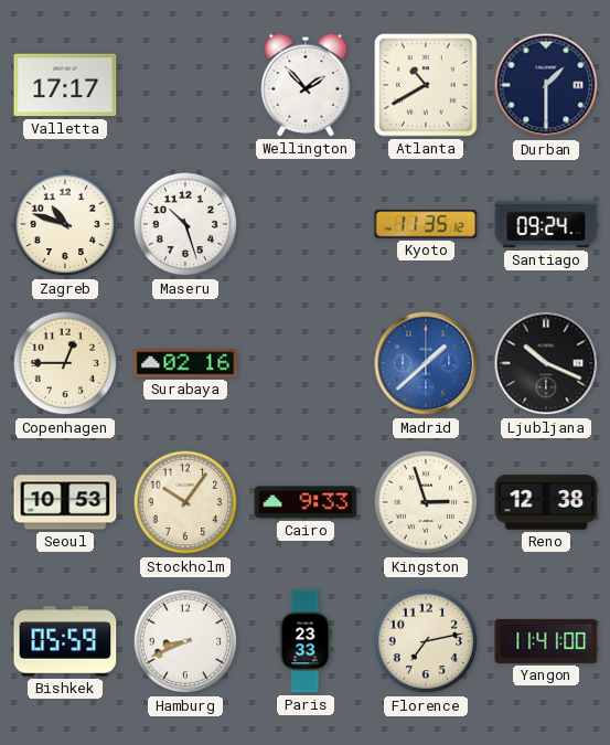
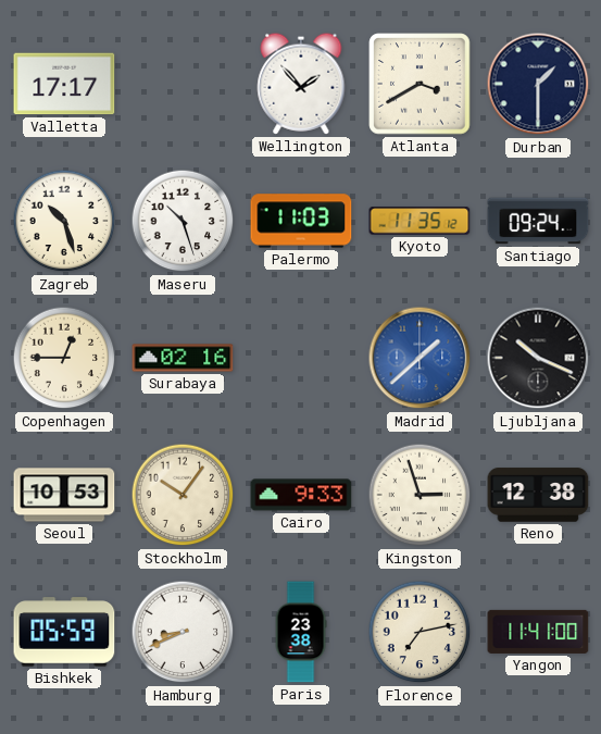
Atlanta: 10:40 -> 3:40 (420, 84)
Zagreb: 10:48 -> 10:27 (64, 221)
Palermo: none -> 11:03 (301, 221)
Paris: 23:33 -> 23:38 (301, 632)
